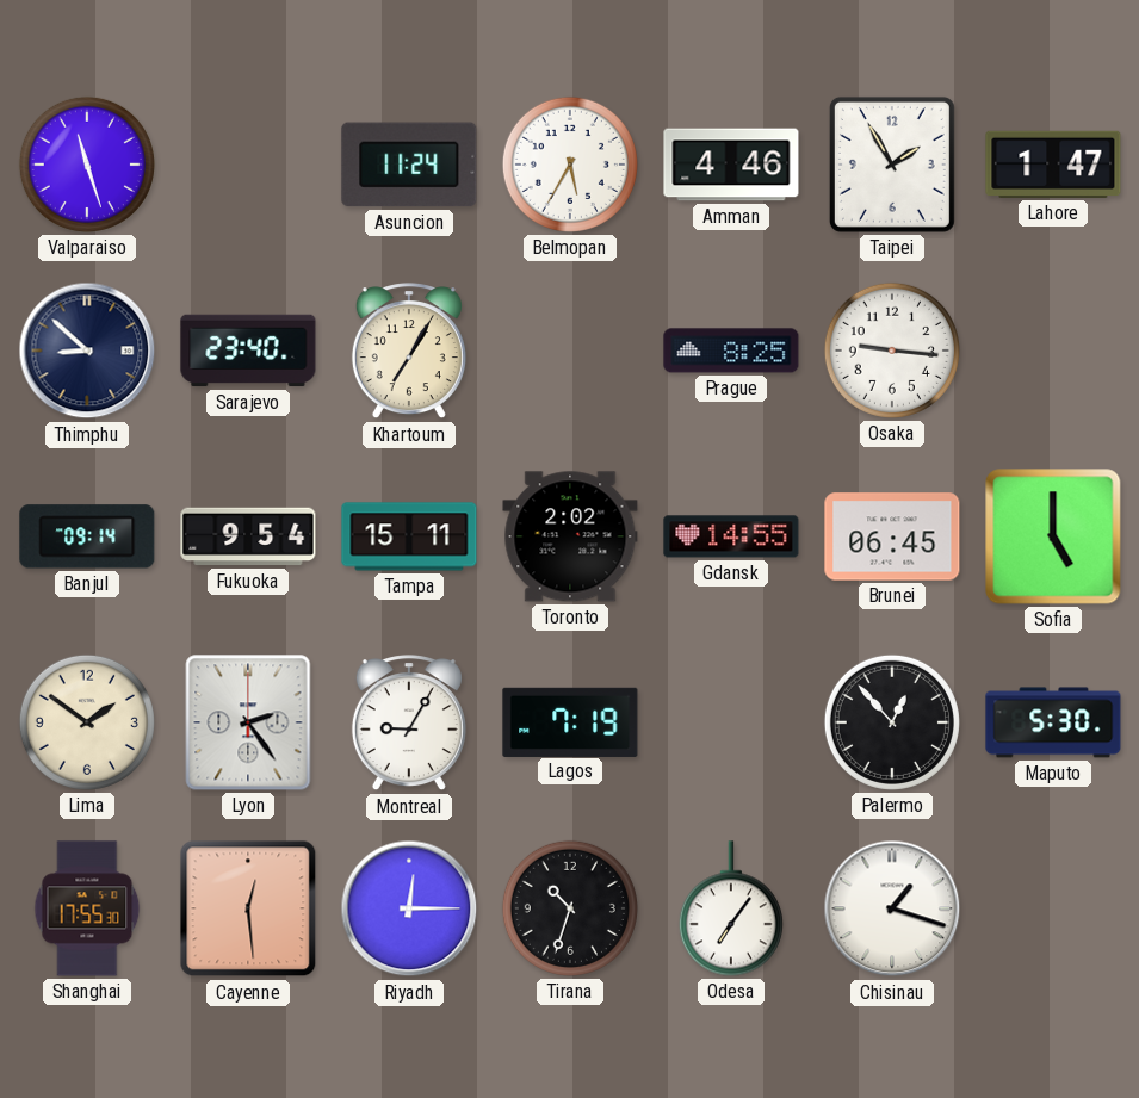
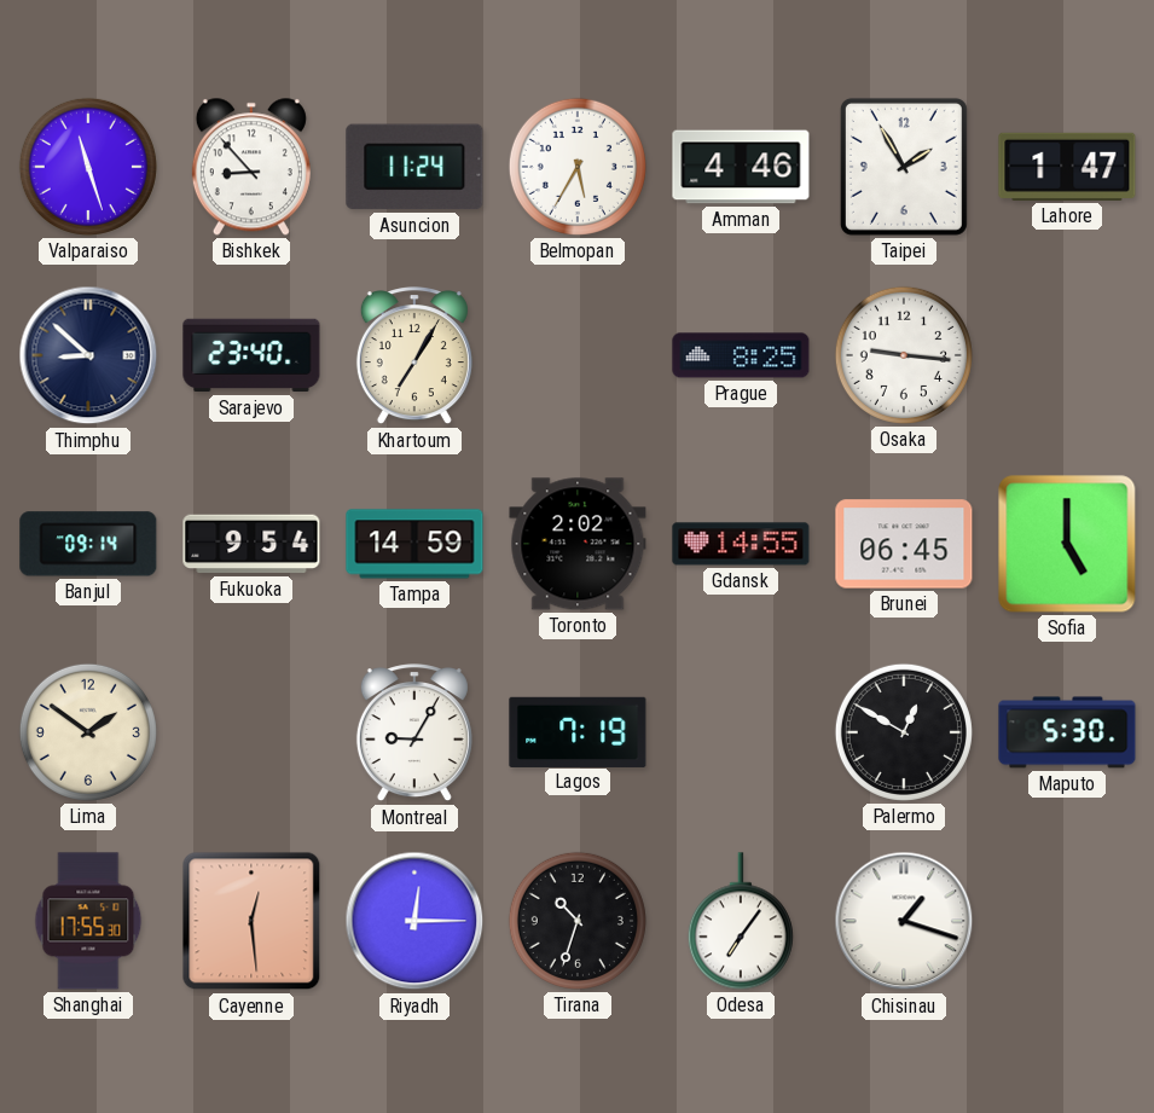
Bishkek: none -> 8:53 (251, 167)
Tampa: 15:11 -> 14:59 (414, 544)
Lyon: 2:24 -> none (248, 722)
Palermo: 12:53 -> 12:50 (904, 732)
